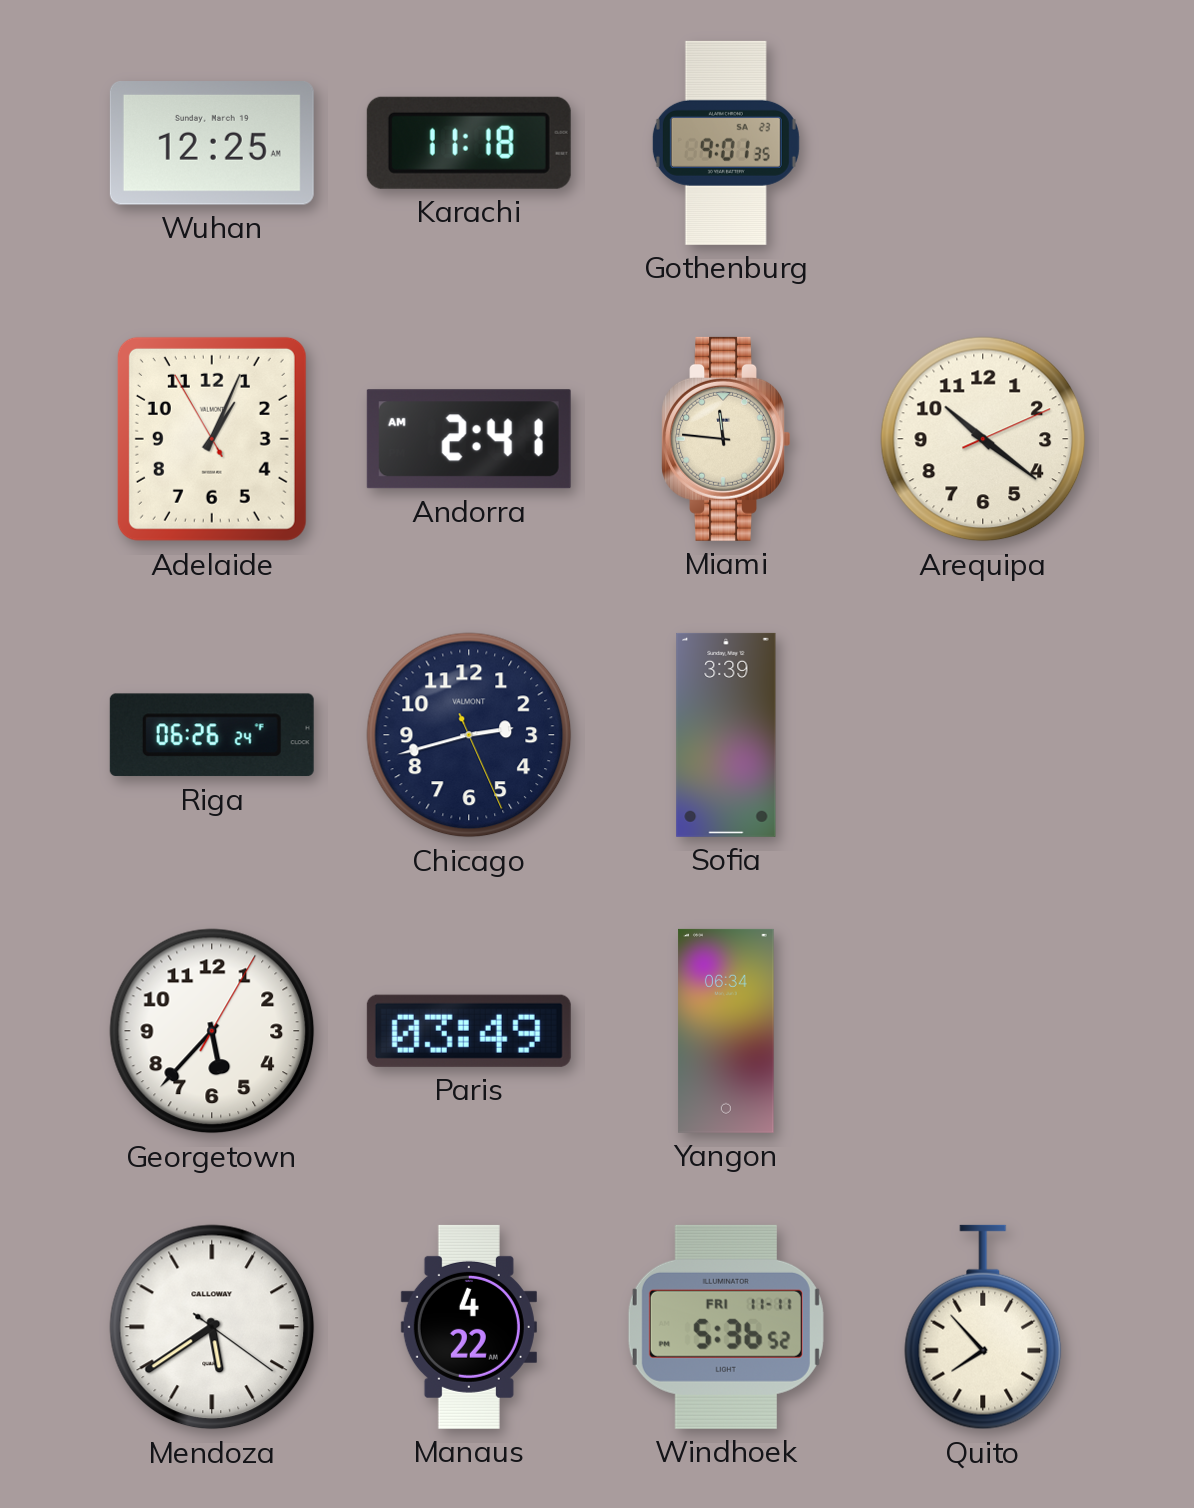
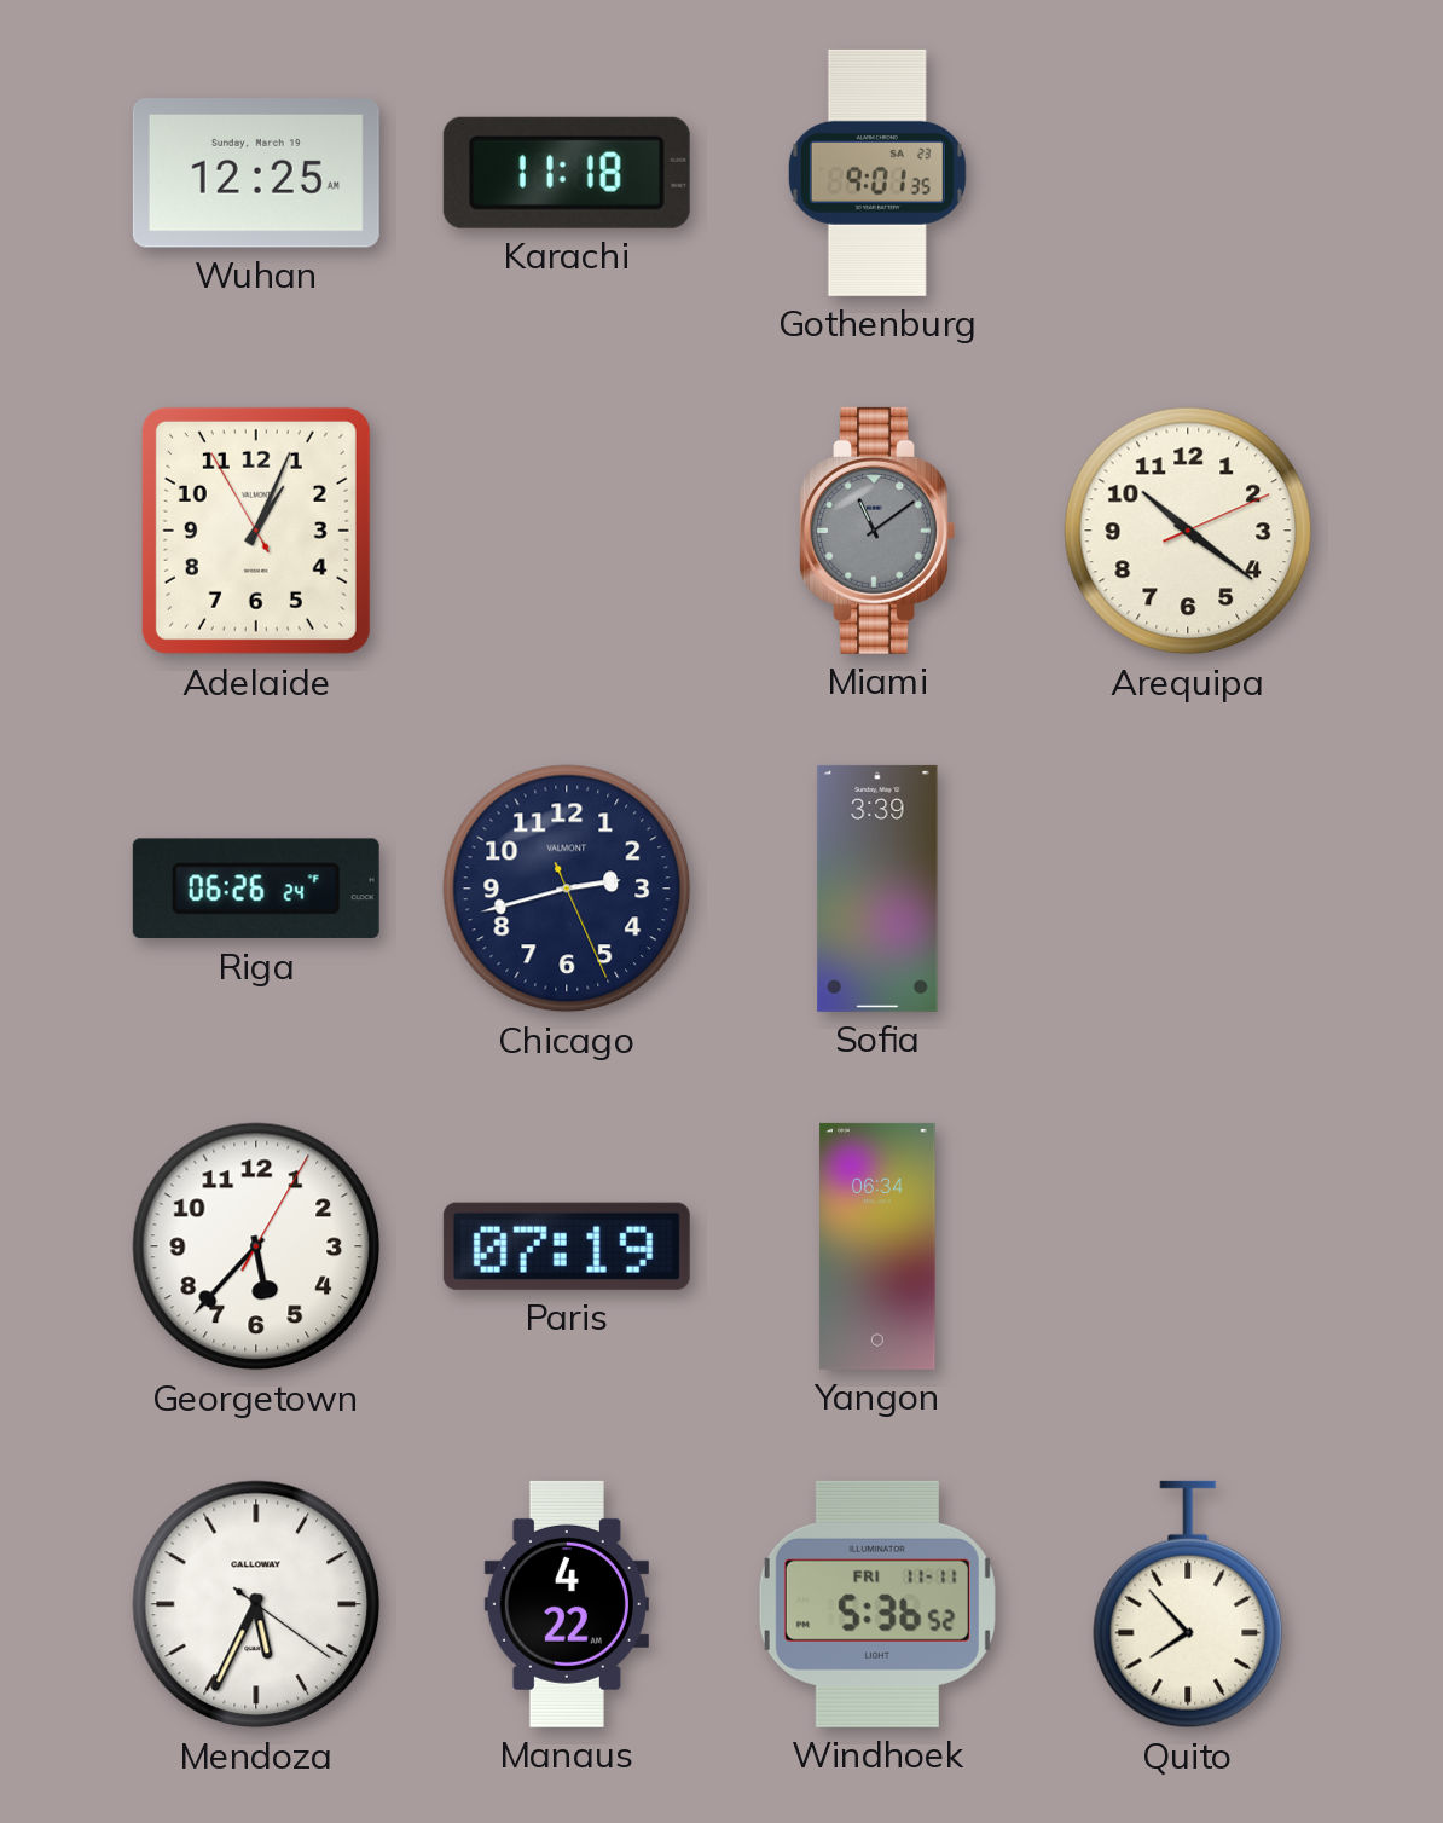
Andorra: 2:41 -> none (469, 439)
Miami: 11:46 -> 11:09 (877, 531)
Miami dial: cream -> grey (877, 531)
Paris: 03:49 -> 07:19 (567, 1246)
Mendoza: 5:39 -> 5:34 (256, 1604)
